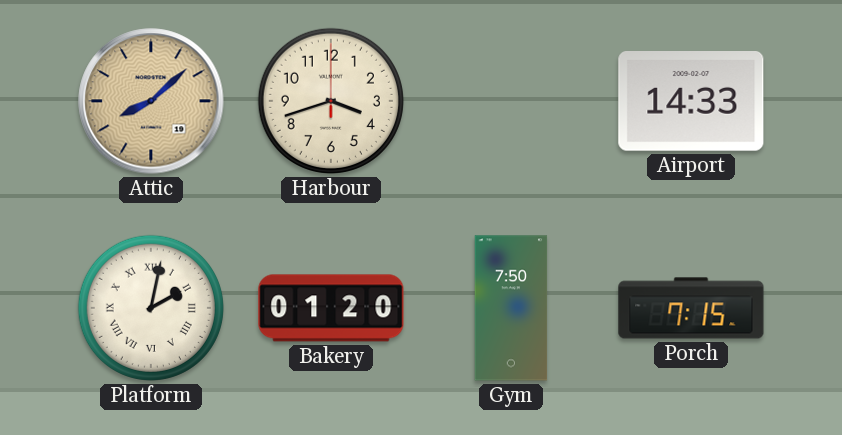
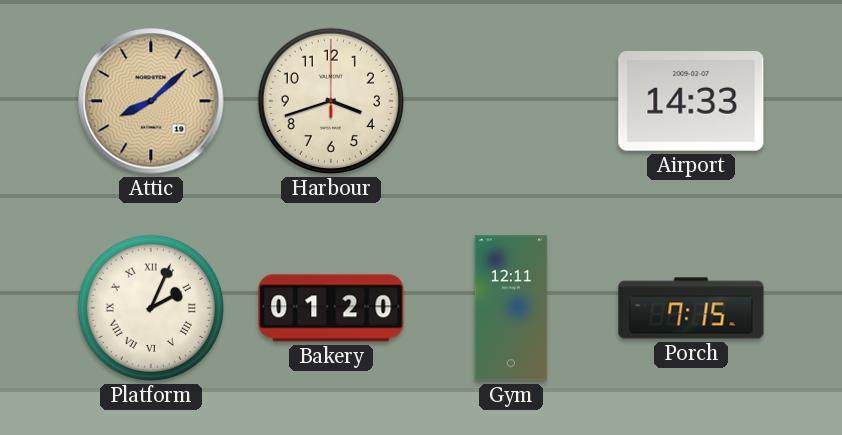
Platform: 2:02 -> 2:04 (151, 308)
Gym: 7:50 -> 12:11 (511, 308)
